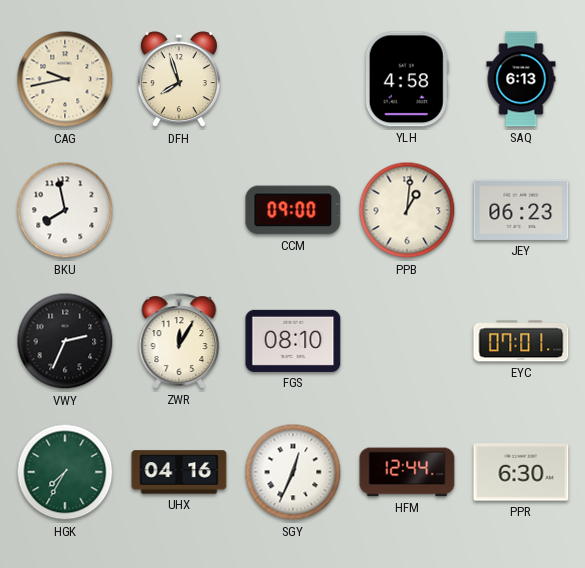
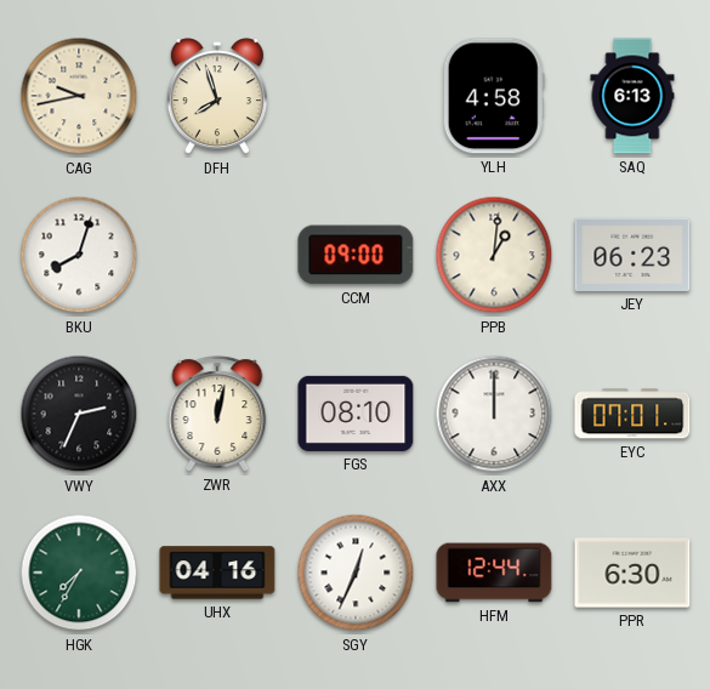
BKU: 7:58 -> 8:03 (79, 255)
ZWR: 12:05 -> 12:02 (217, 414)
AXX: none -> 12:00 (494, 414)
